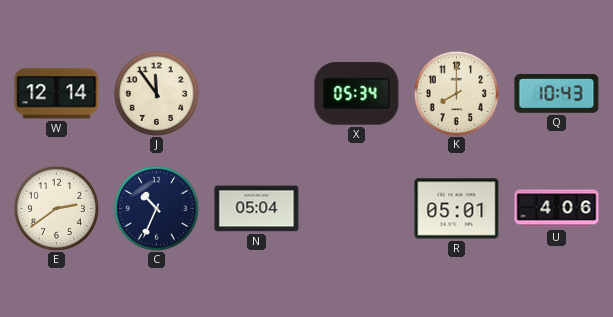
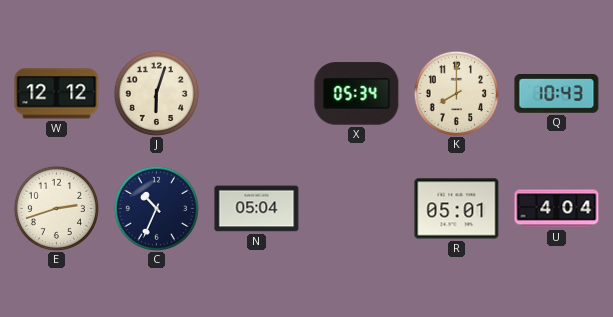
W: 12:14 -> 12:12 (57, 94)
J: 11:54 -> 6:03 (156, 93)
E: 2:39 -> 2:42 (56, 208)
U: 4:06 -> 4:04 (557, 209)
